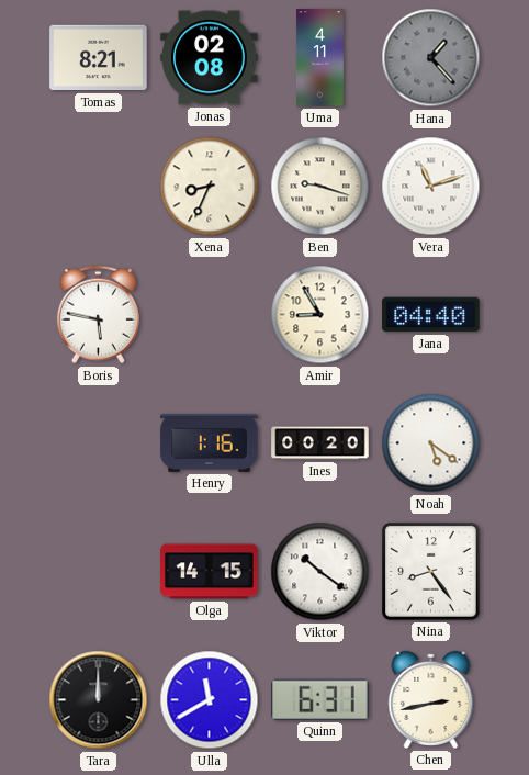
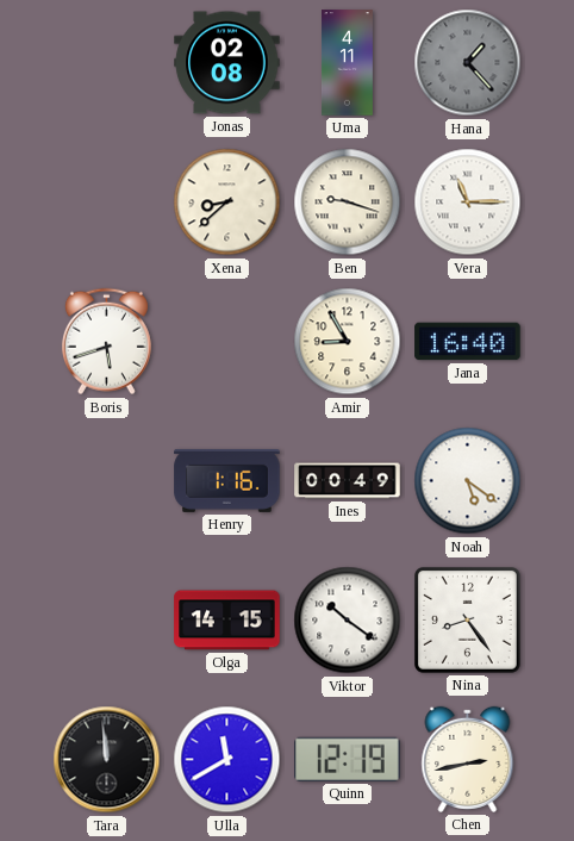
Tomas: 8:21 -> none (99, 58)
Xena: 8:34 -> 8:38 (227, 203)
Vera: 11:12 -> 11:15 (468, 203)
Boris: 5:47 -> 5:42 (106, 342)
Jana: 04:40 -> 16:40 (468, 342)
Ines: 00:20 -> 00:49 (348, 481)
Tara: 12:00 -> 11:59 (107, 760)
Quinn: 6:31 -> 12:19 (348, 759)
